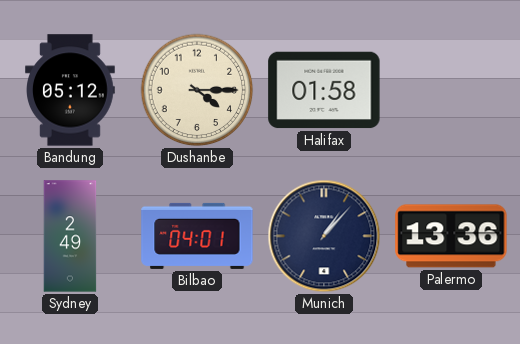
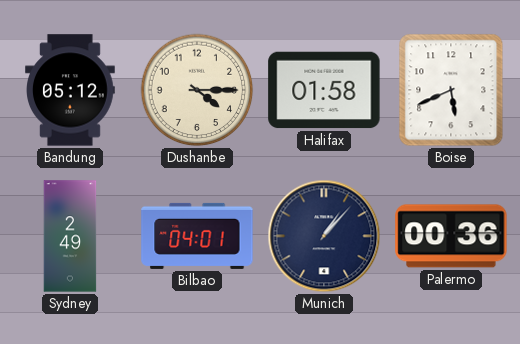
Boise: none -> 5:41 (451, 90)
Palermo: 13:36 -> 00:36 (451, 236)
